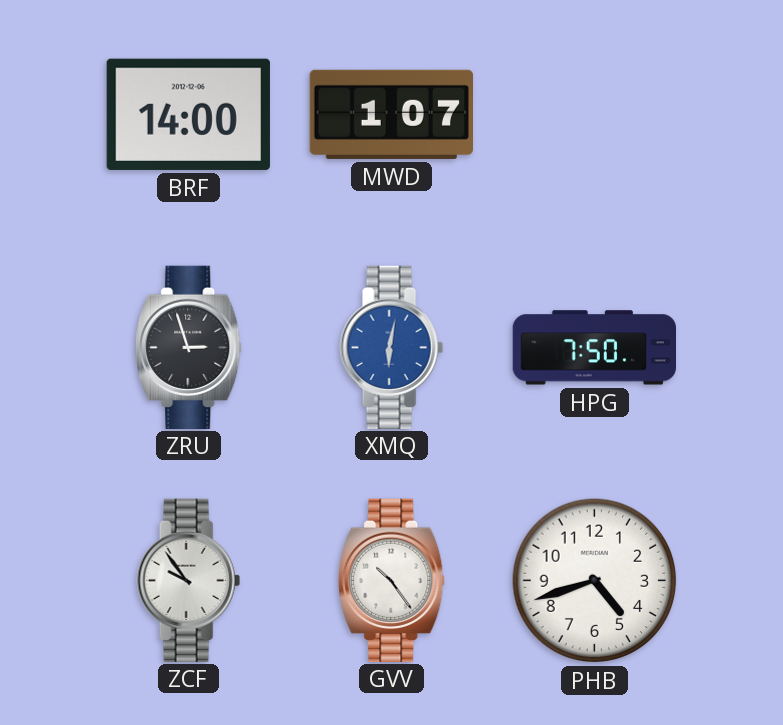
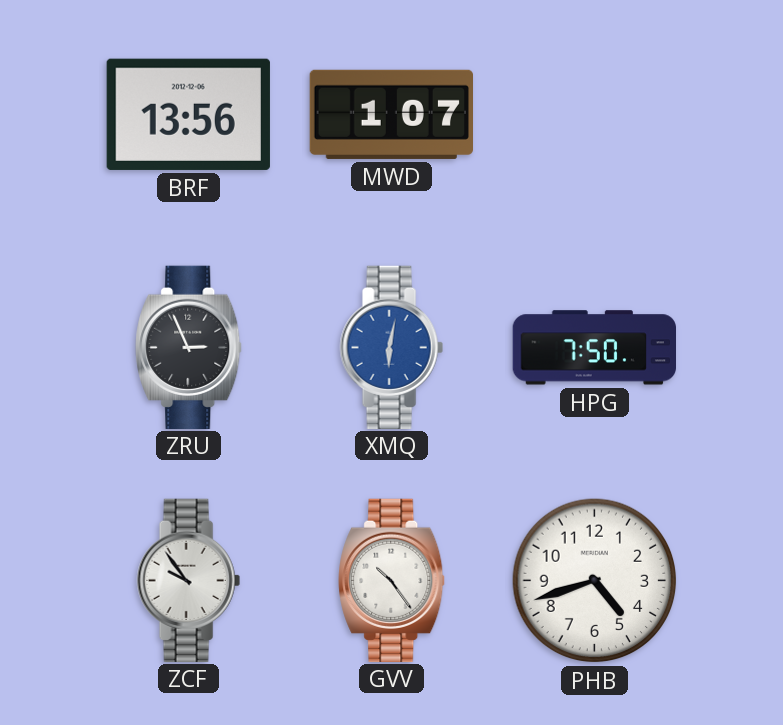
BRF: 14:00 -> 13:56 (188, 114)
ZRU: 2:57 -> 2:56 (189, 347)
